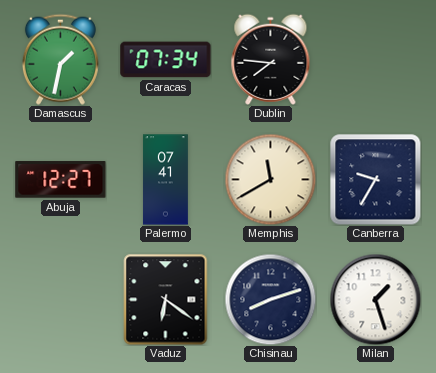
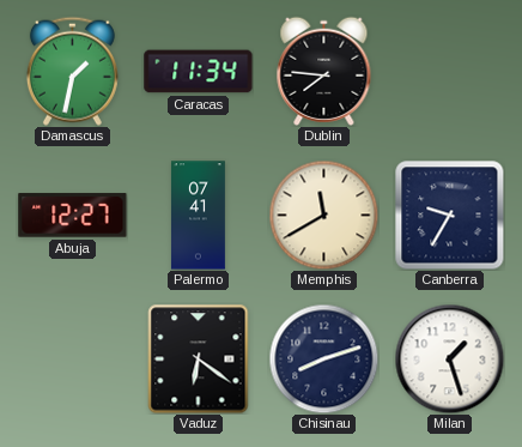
Caracas: 07:34 -> 11:34 (199, 72)
